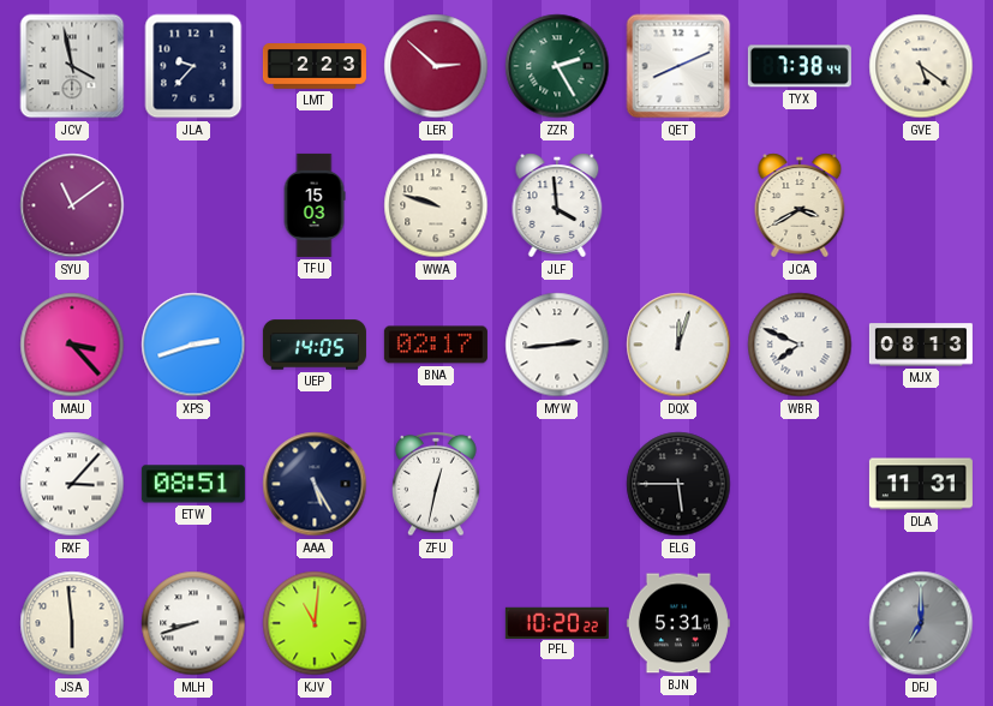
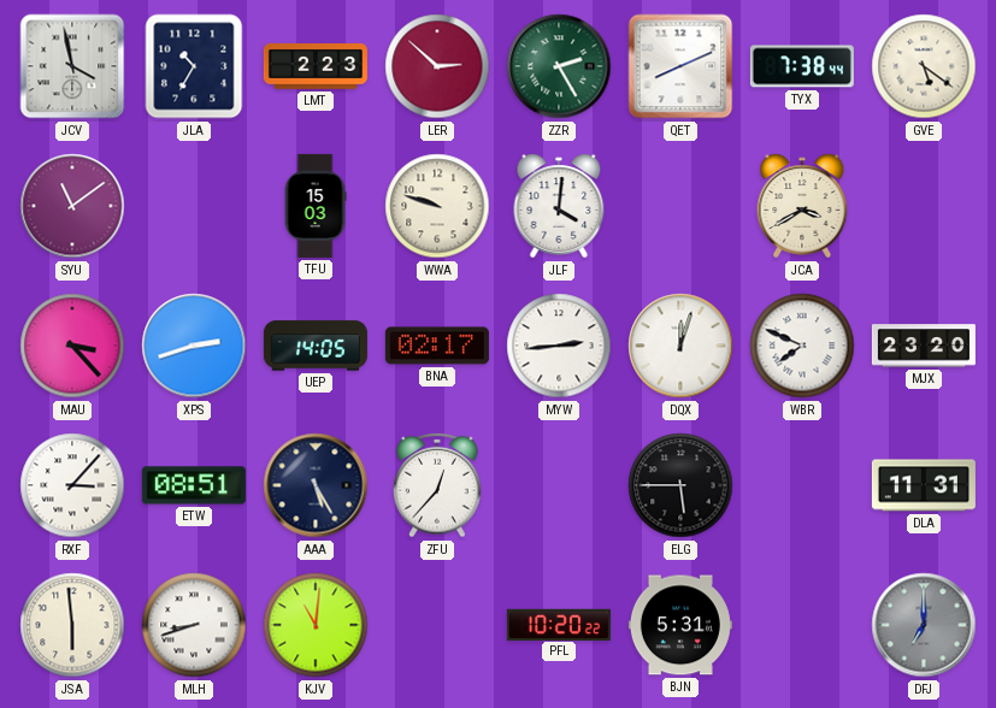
JLA: 9:37 -> 10:35 (194, 66)
JLF: 3:59 -> 4:01 (559, 206)
MJX: 08:13 -> 23:20 (924, 346)
ZFU: 12:32 -> 12:37 (437, 485)
